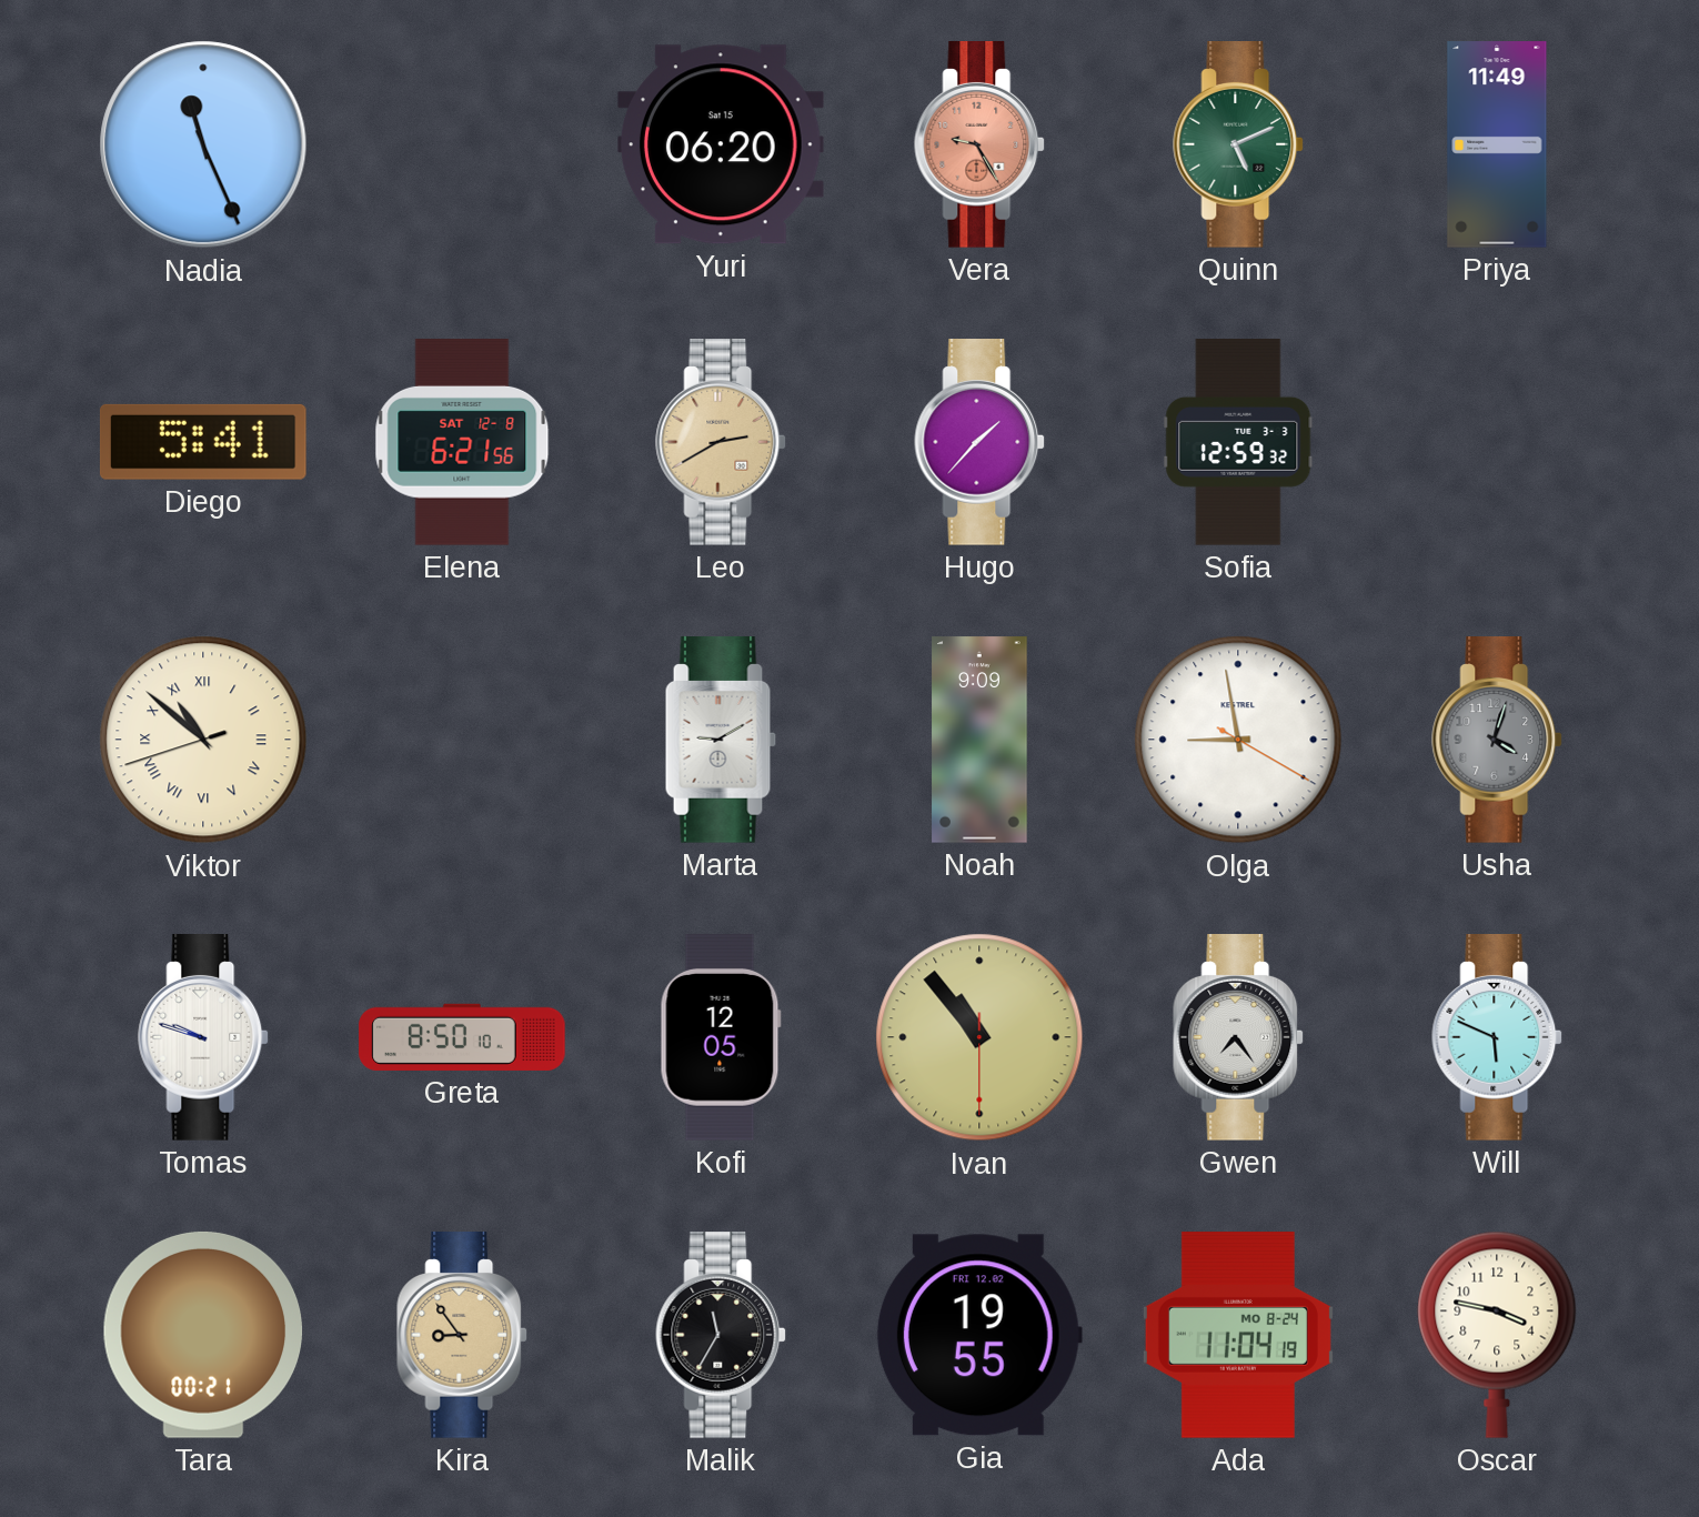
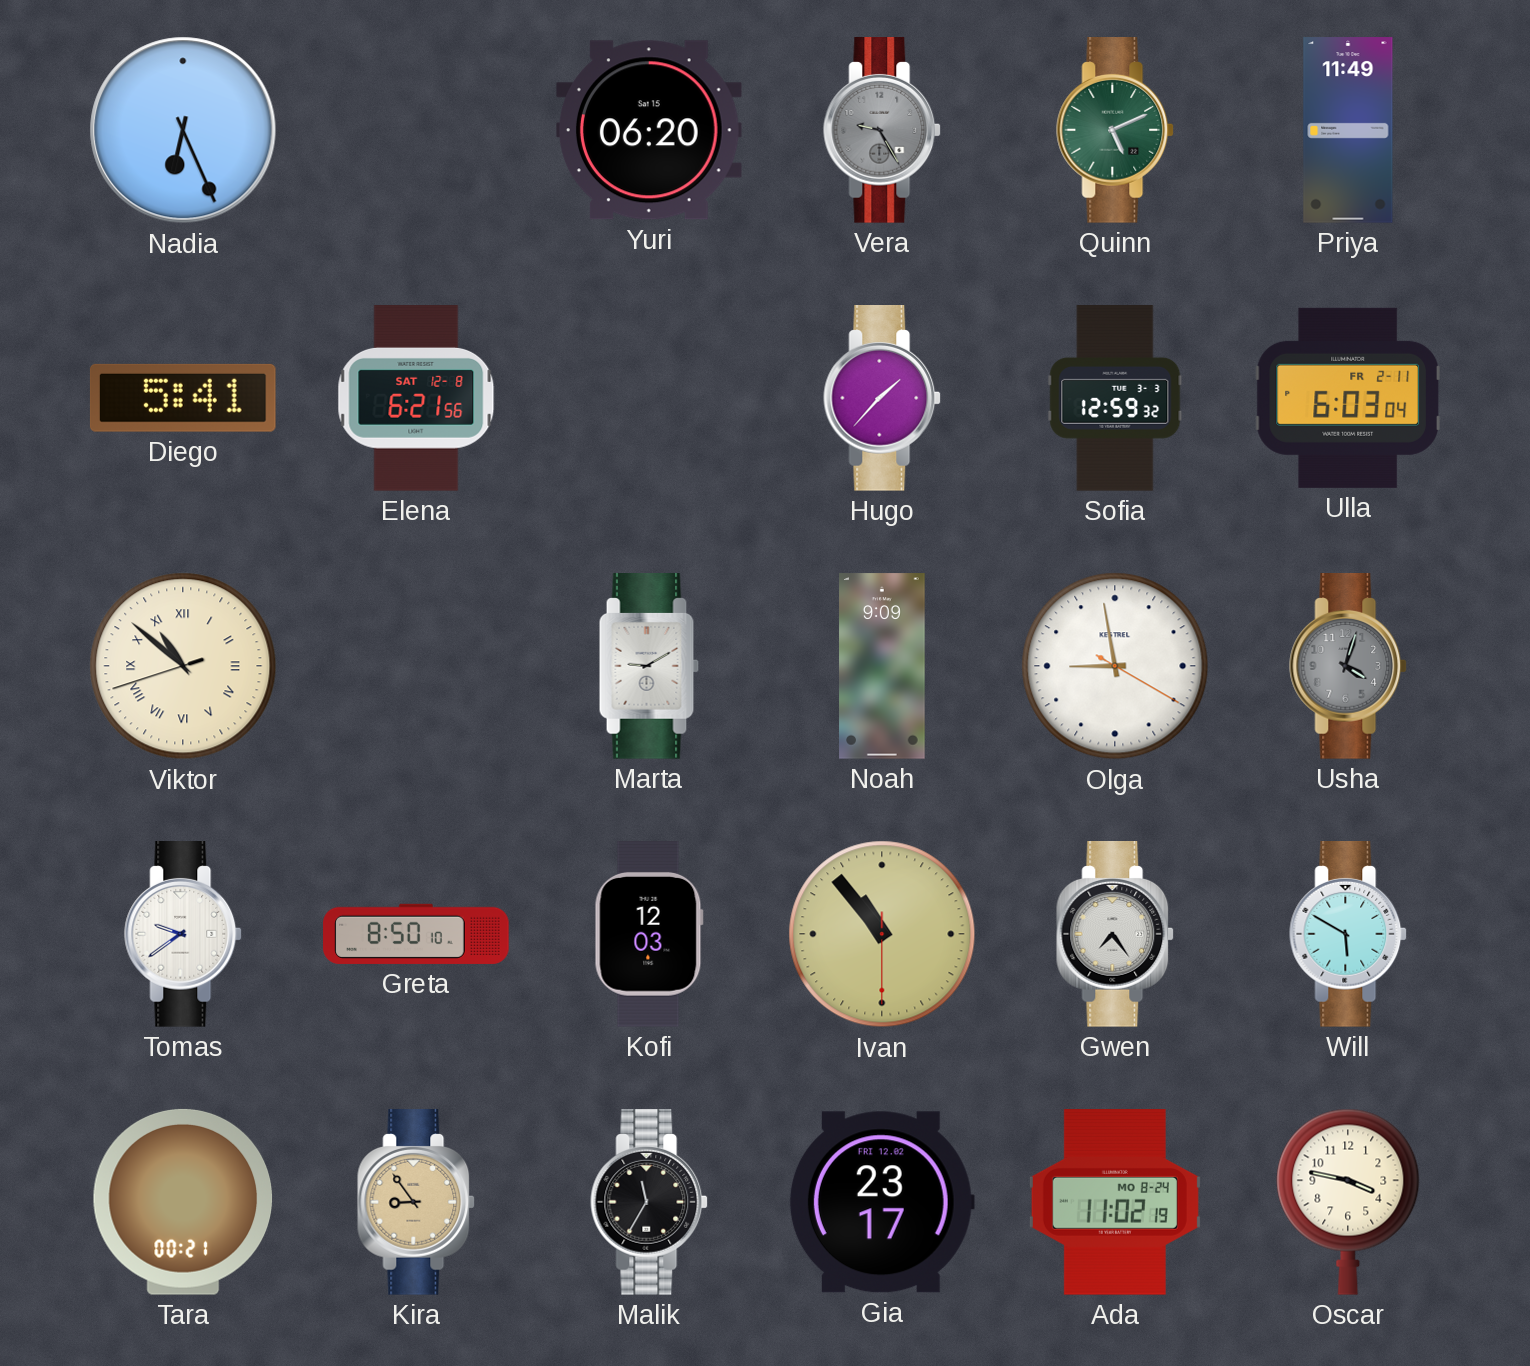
Nadia: 11:26 -> 6:26 (183, 130)
Vera dial: salmon -> grey (883, 130)
Leo: 2:40 -> none (722, 442)
Ulla: none -> 6:03 (1348, 398)
Tomas: 9:48 -> 9:39 (184, 934)
Kofi: 12:05 -> 12:03 (649, 935)
Will: 5:49 -> 5:50 (1349, 934)
Gia: 19:55 -> 23:17 (882, 1202)
Ada: 11:04 -> 11:02 (1115, 1202)
